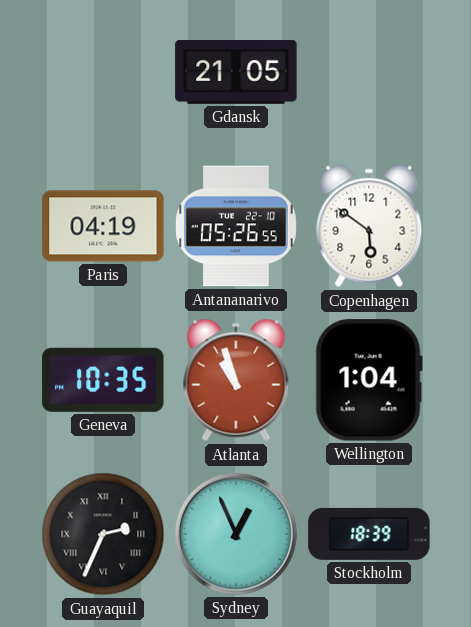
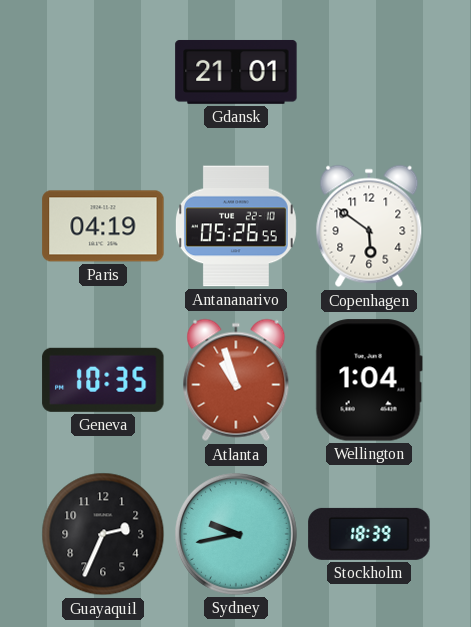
Gdansk: 21:05 -> 21:01 (236, 72)
Guayaquil numerals: Roman -> Arabic (103, 534)
Sydney: 12:56 -> 9:43 (236, 534)
